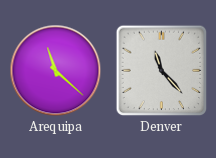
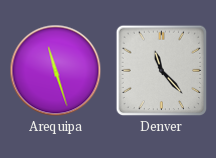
Arequipa: 11:22 -> 11:27 (56, 71)
